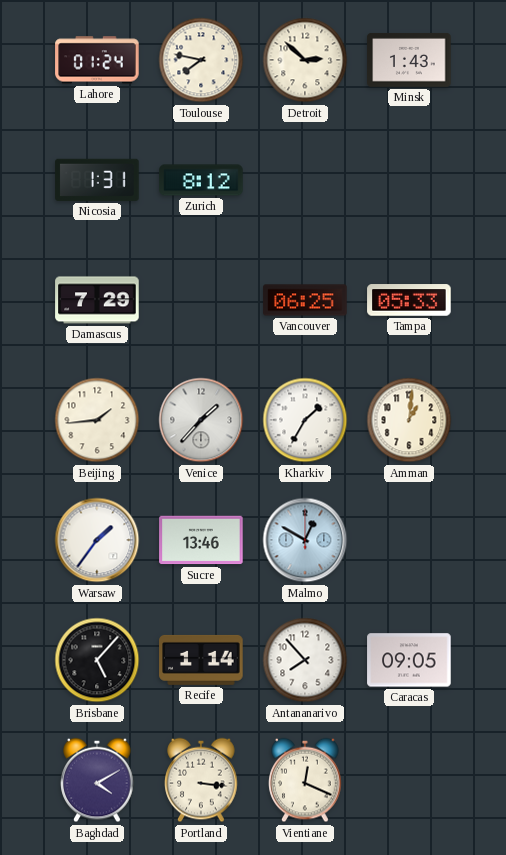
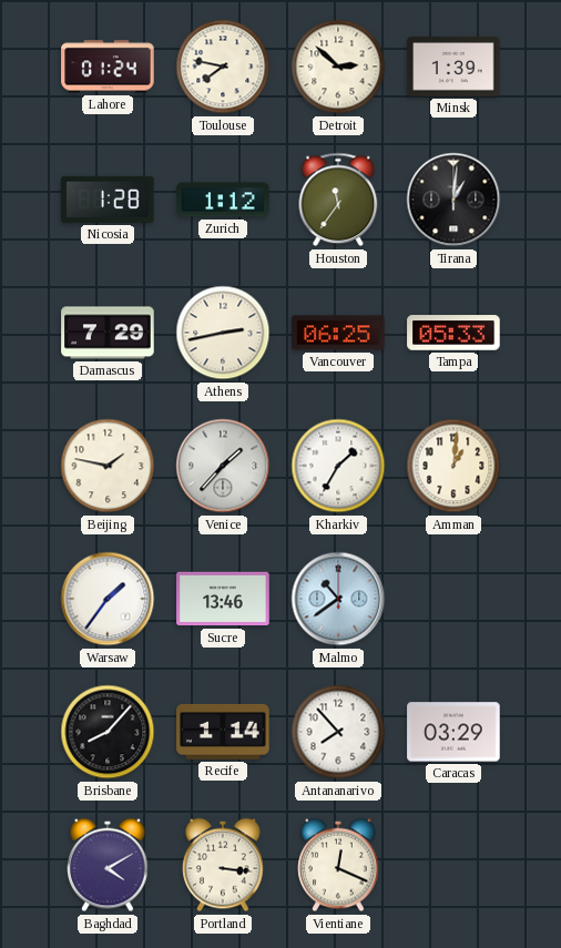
Minsk: 1:43 -> 1:39 (453, 67)
Nicosia: 1:31 -> 1:28 (108, 200)
Zurich: 8:12 -> 1:12 (223, 200)
Houston: none -> 11:36 (338, 200)
Tirana: none -> 1:01 (453, 200)
Athens: none -> 2:43 (223, 333)
Beijing: 1:44 -> 1:47 (108, 466)
Malmo: 12:50 -> 10:39 (338, 599)
Brisbane: 5:07 -> 8:07 (108, 732)
Caracas: 09:05 -> 03:29 (453, 732)
